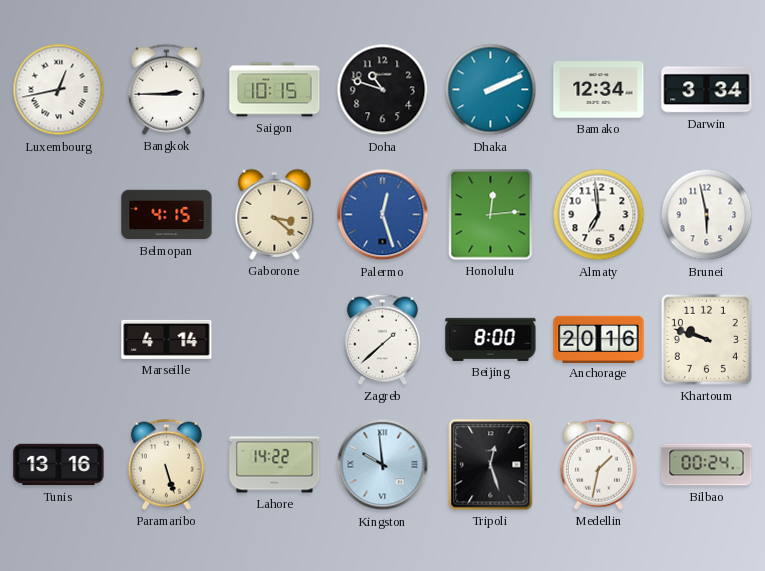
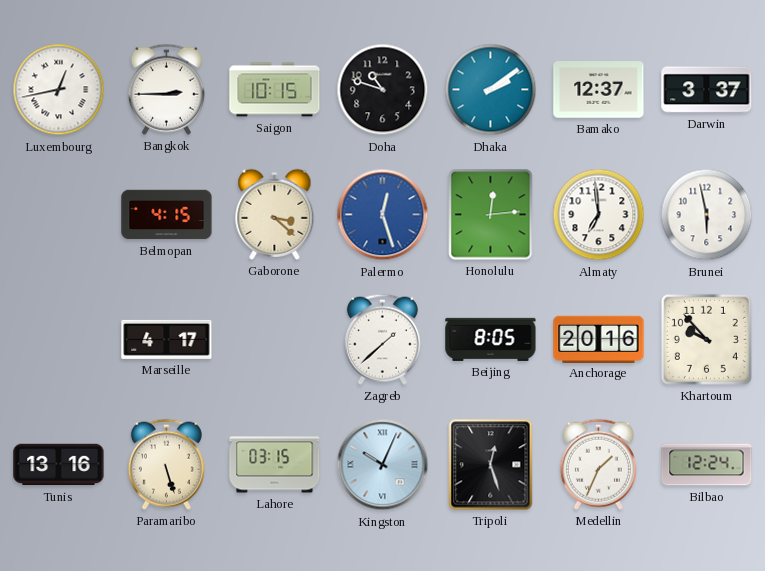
Dhaka: 2:11 -> 2:09 (491, 90)
Bamako: 12:34 -> 12:37 (599, 90)
Darwin: 3:34 -> 3:37 (707, 90)
Marseille: 4:14 -> 4:17 (167, 339)
Beijing: 8:00 -> 8:05 (491, 339)
Khartoum: 9:48 -> 9:53 (706, 339)
Lahore: 14:22 -> 03:15 (275, 465)
Kingston: 9:59 -> 10:04 (383, 465)
Medellin: 1:32 -> 1:34 (598, 464)
Bilbao: 00:24 -> 12:24 (707, 465)
